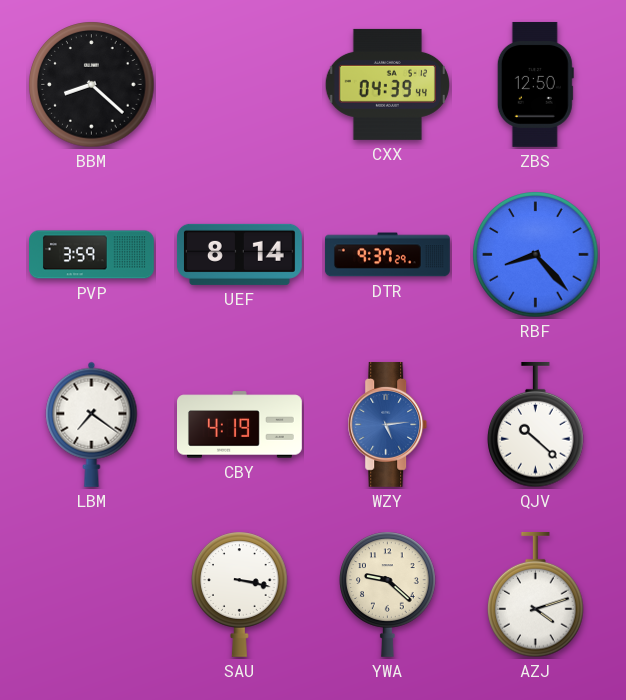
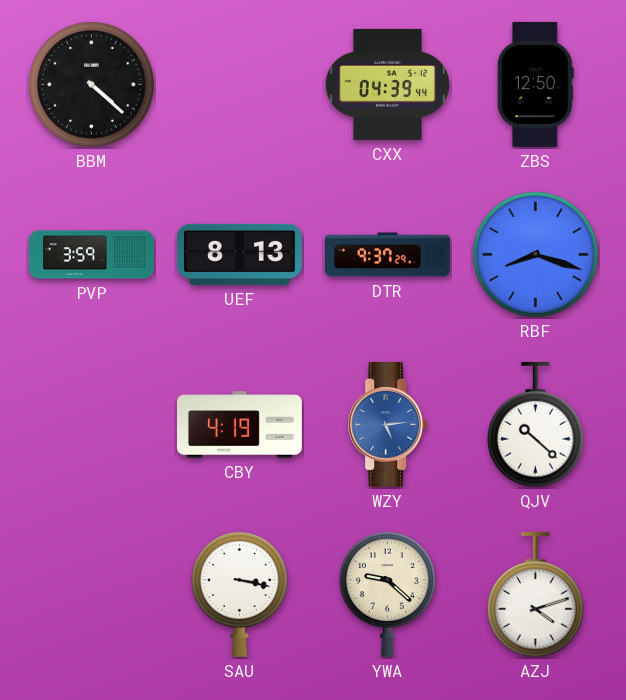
BBM: 8:22 -> 4:22 (92, 85)
UEF: 8:14 -> 8:13 (239, 254)
RBF: 8:23 -> 8:18 (536, 255)
LBM: 7:21 -> none (92, 424)
